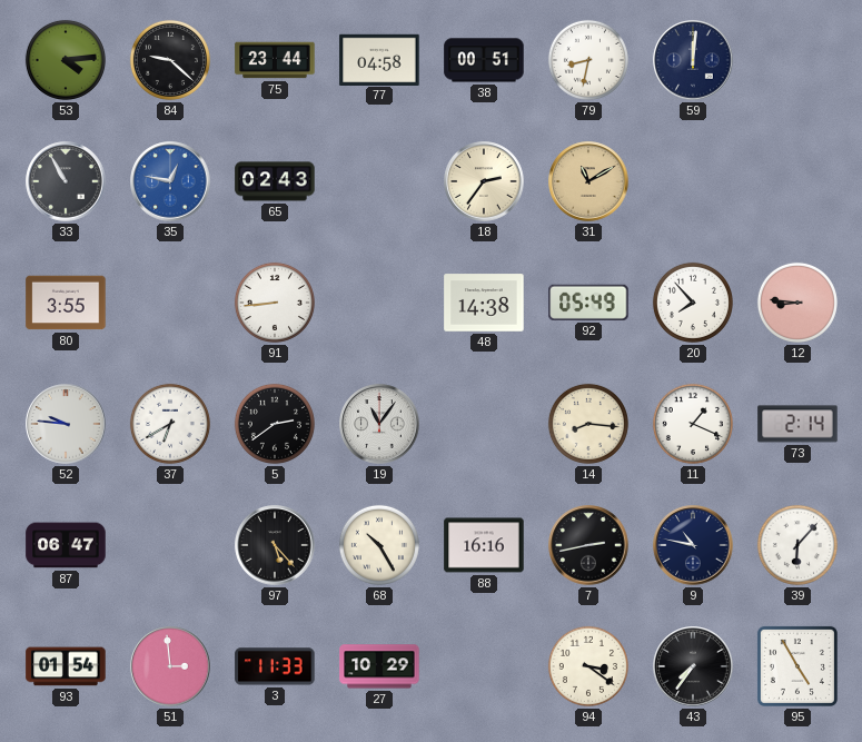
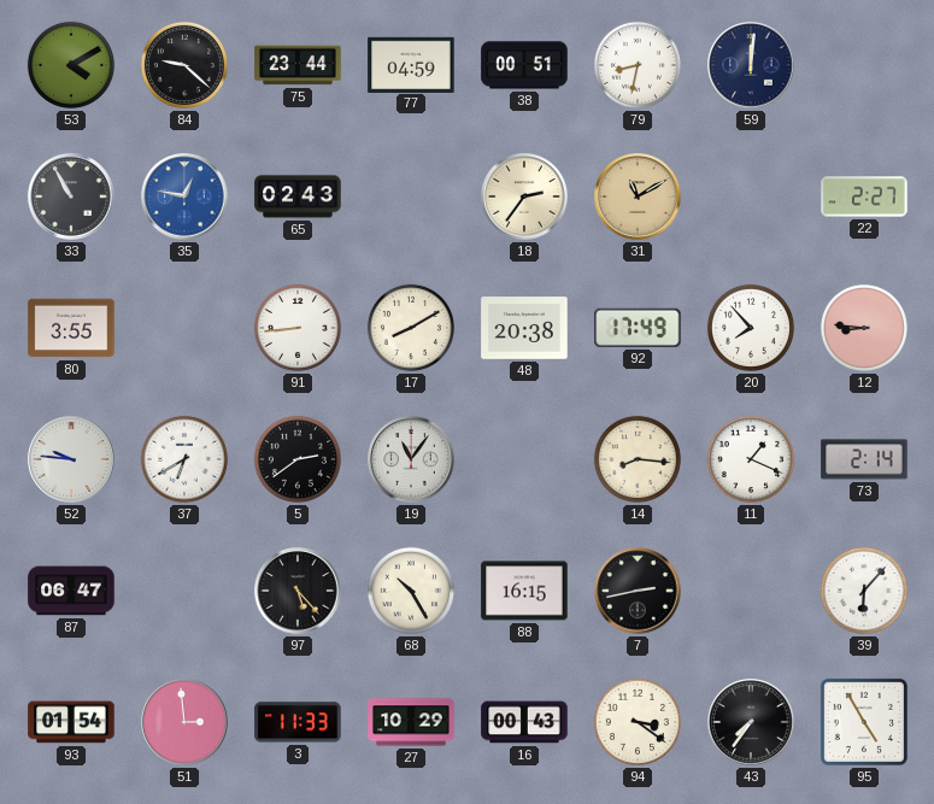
53: 4:14 -> 4:10 (71, 65)
77: 04:58 -> 04:59 (411, 64)
22: none -> 2:27 (864, 196)
17: none -> 8:10 (411, 328)
48: 14:38 -> 20:38 (524, 328)
92: 05:49 -> 17:49 (638, 328)
88: 16:16 -> 16:15 (524, 591)
9: 10:47 -> none (693, 545)
16: none -> 00:43 (524, 722)
